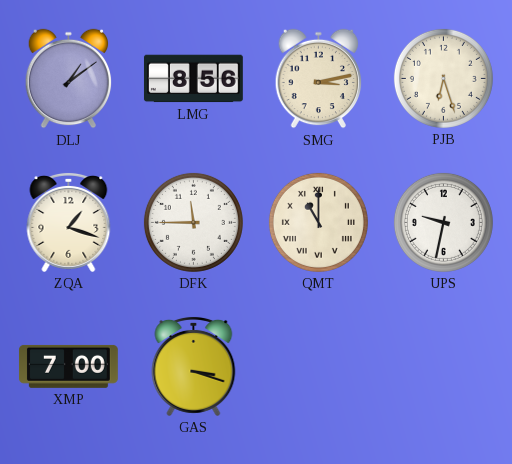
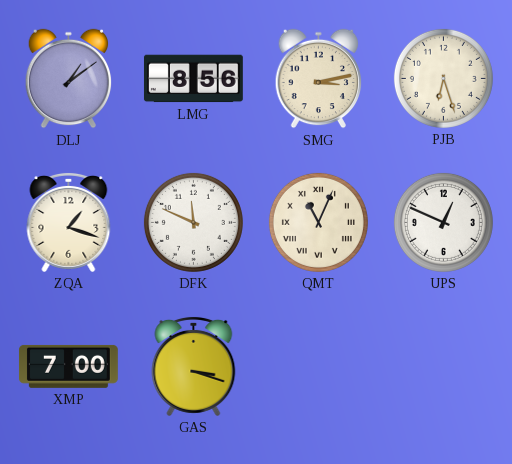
DFK: 11:45 -> 11:49 (193, 222)
QMT: 11:00 -> 11:04 (318, 222)
UPS: 9:32 -> 12:49 (443, 222)
